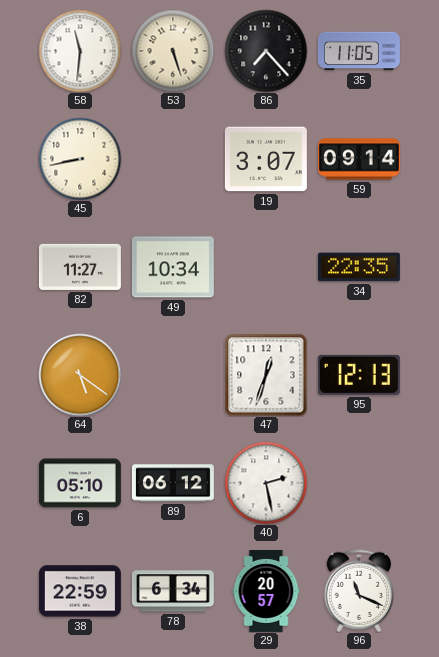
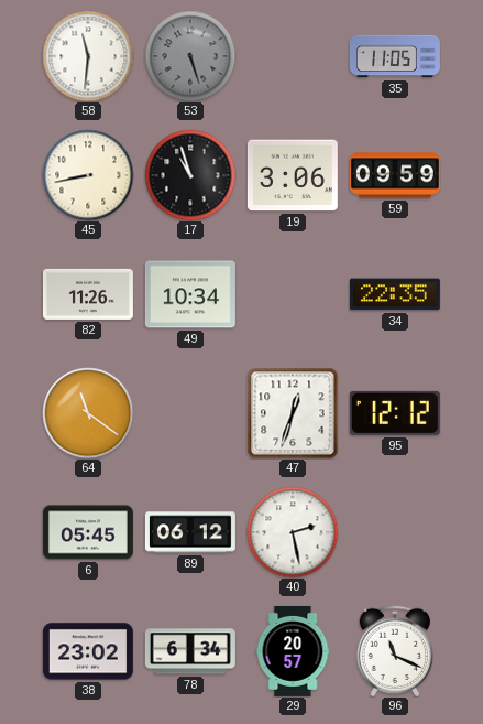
53 dial: cream -> grey (190, 56)
86: 7:23 -> none (266, 51)
17: none -> 10:57 (190, 175)
19: 3:07 -> 3:06 (293, 175)
59: 09:14 -> 09:59 (395, 175)
82: 11:27 -> 11:26 (88, 294)
64: 5:21 -> 11:21 (88, 413)
95: 12:13 -> 12:12 (395, 413)
6: 05:10 -> 05:45 (88, 532)
38: 22:59 -> 23:02 (88, 651)
